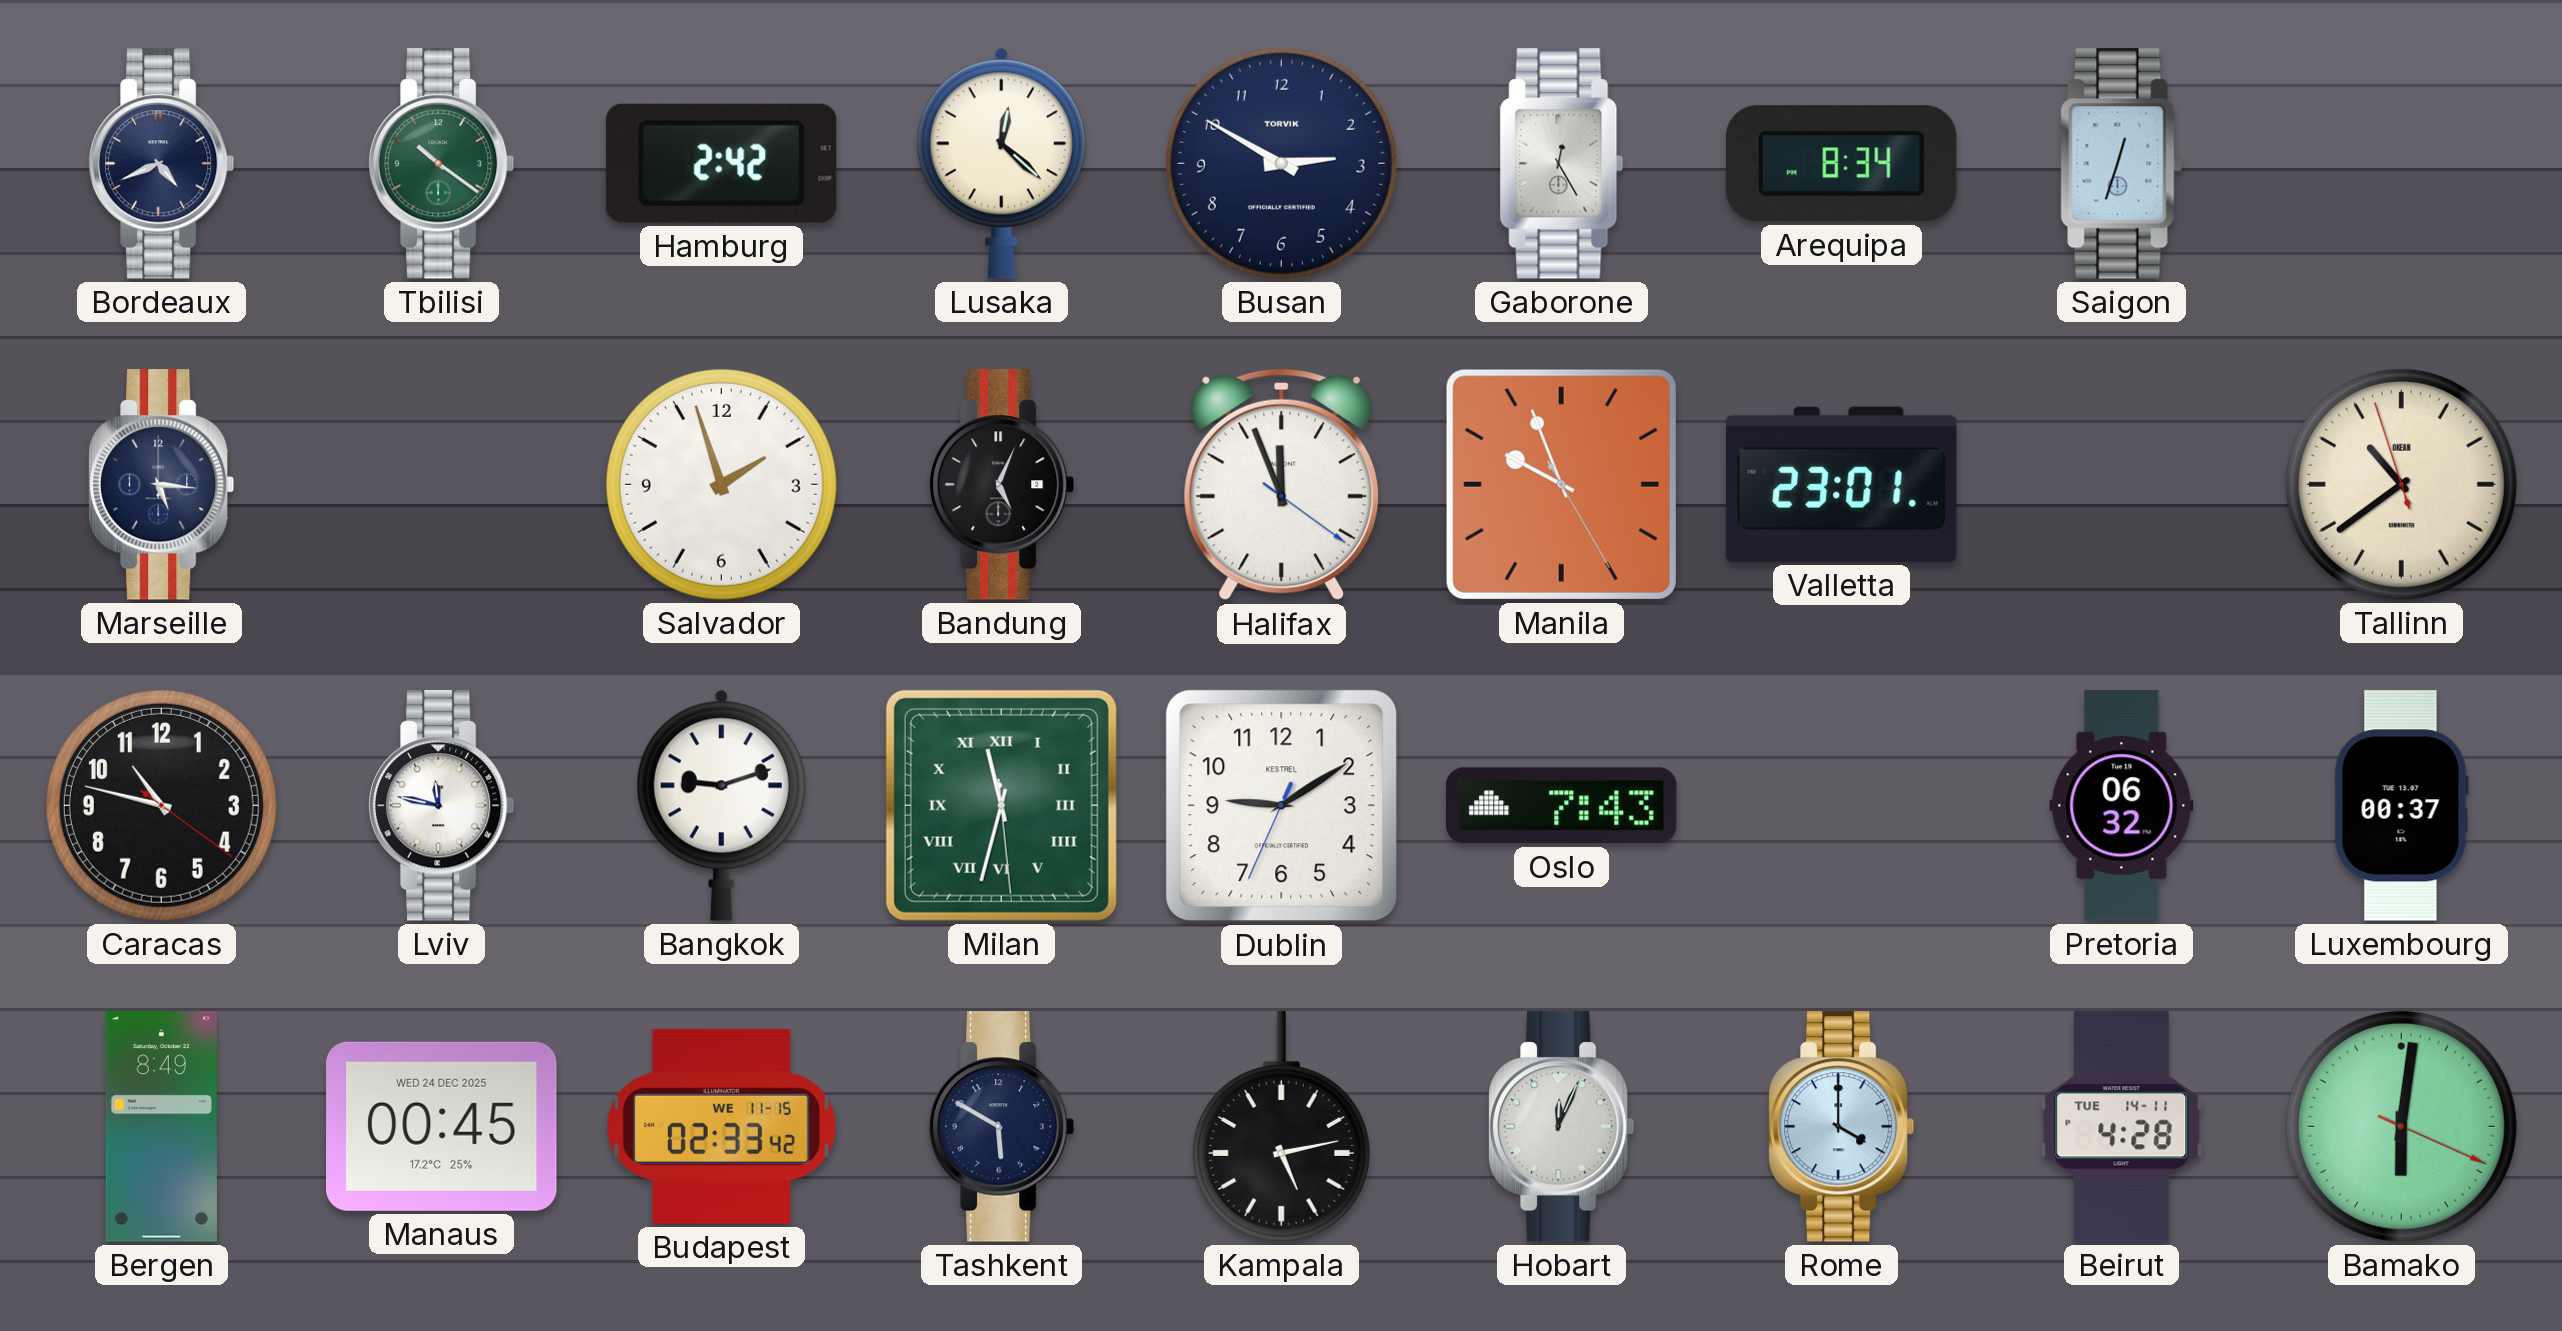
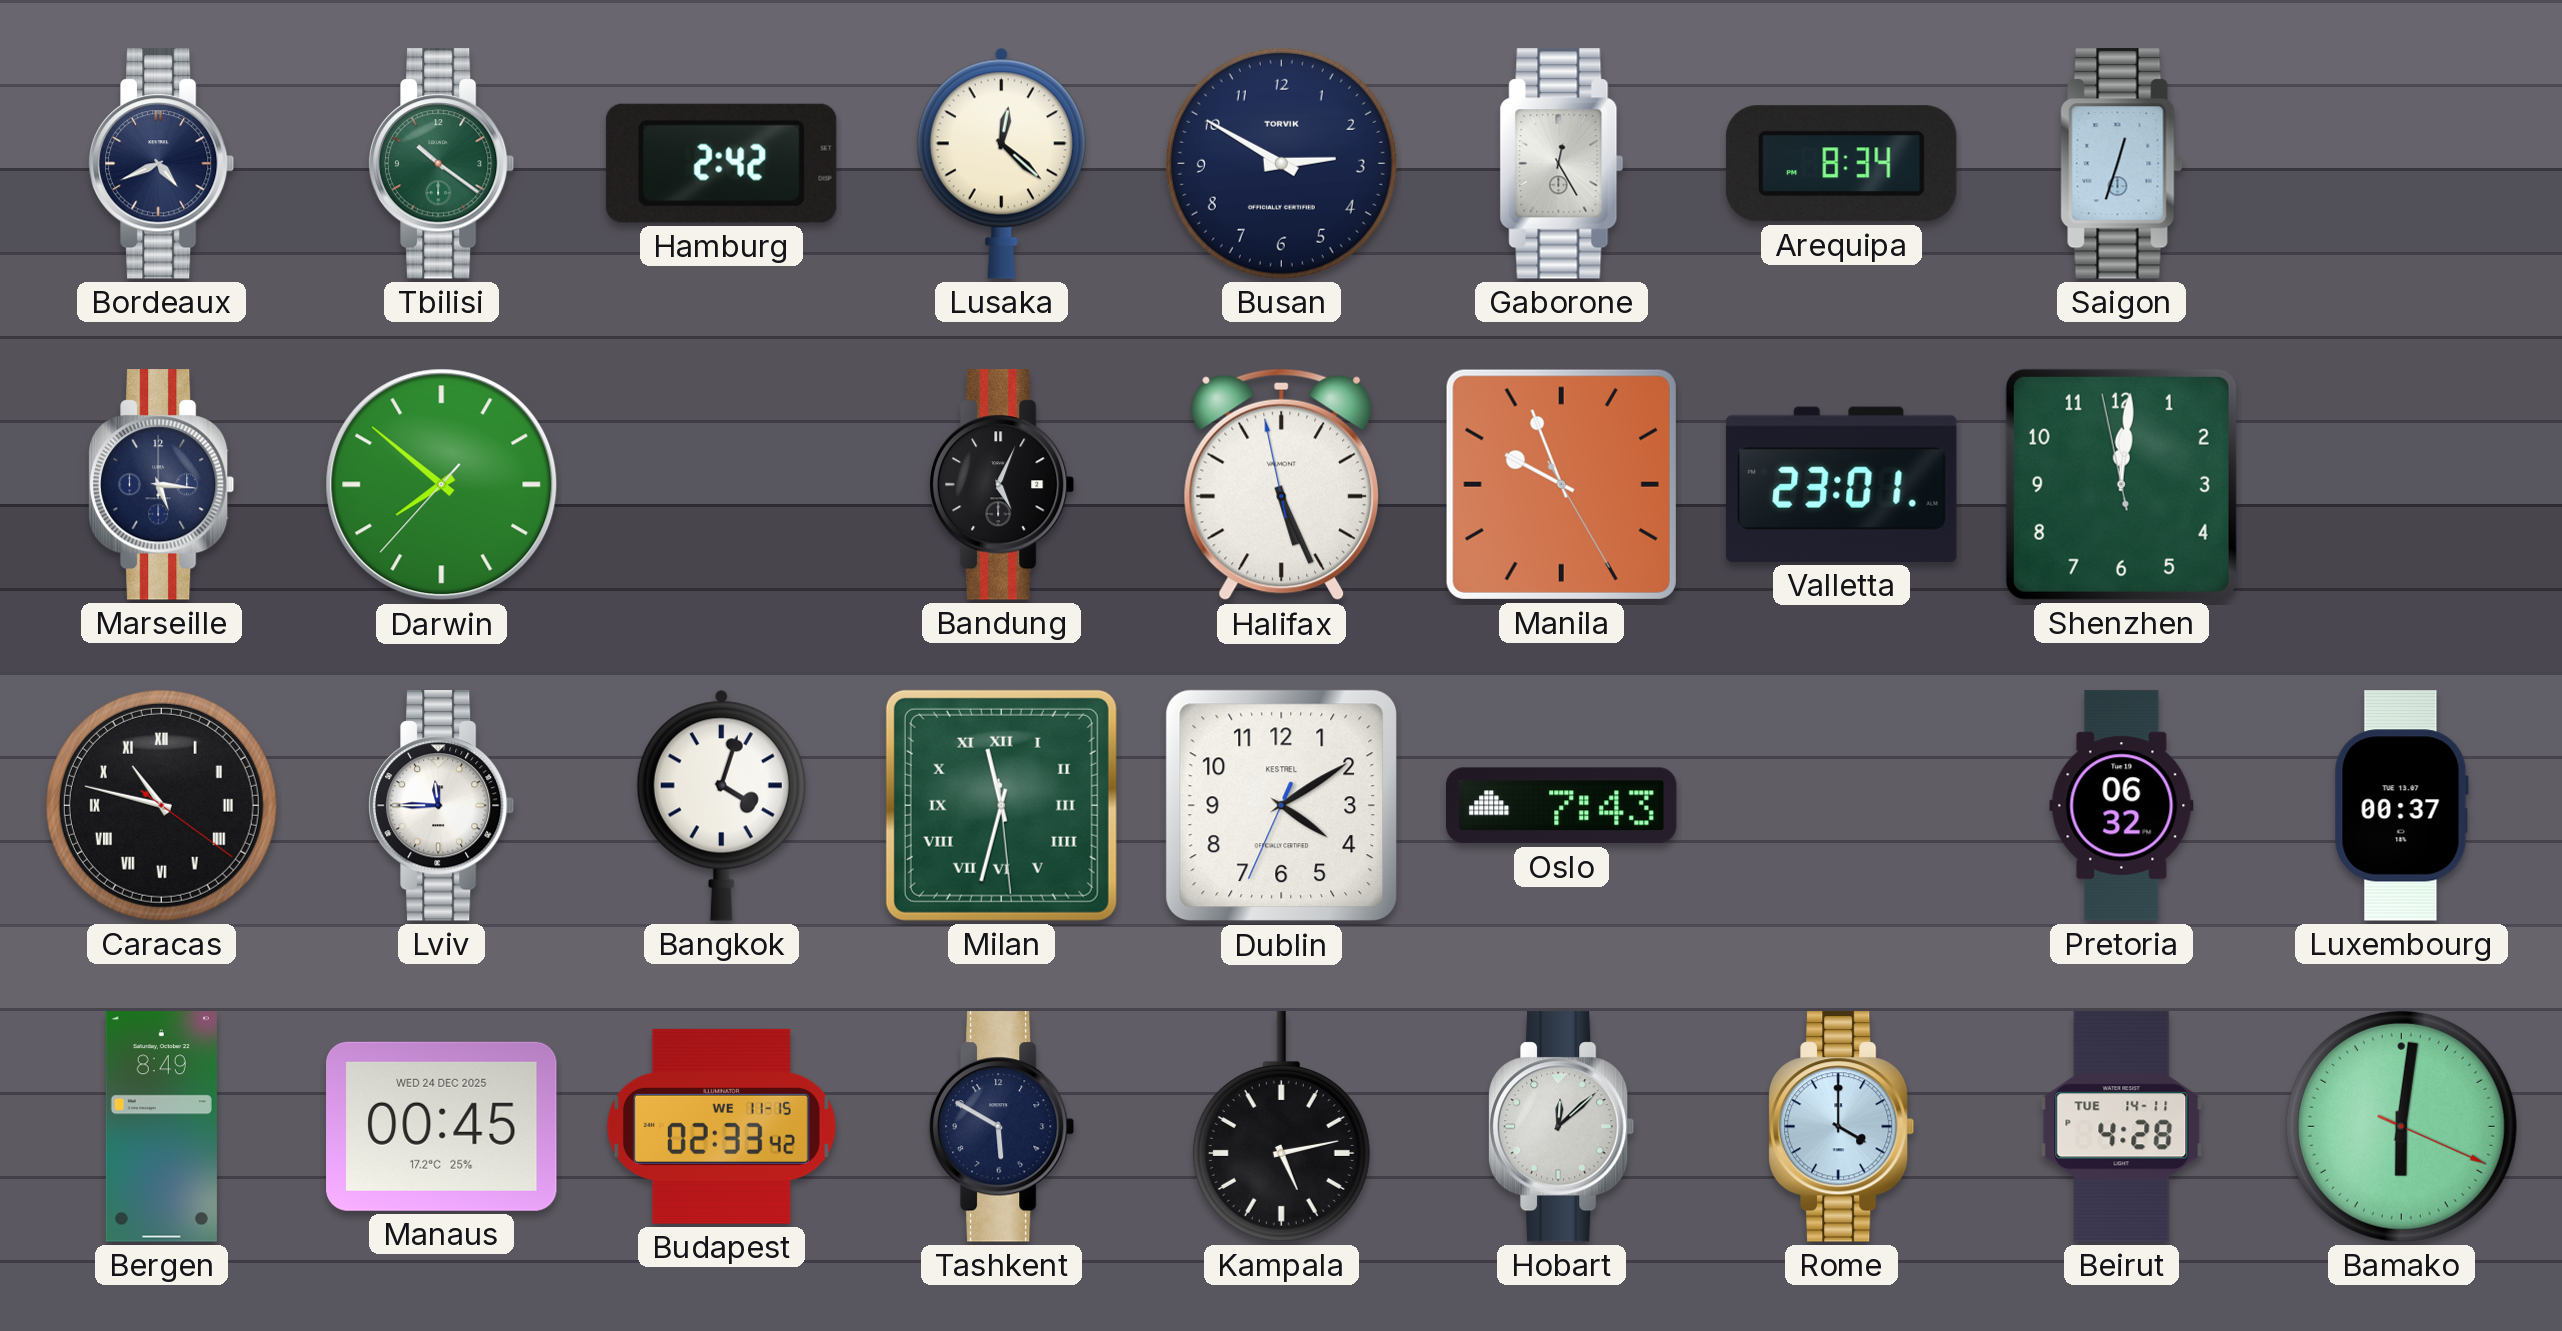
Darwin: none -> 7:51 (442, 485)
Salvador: 1:57 -> none (721, 484)
Halifax: 11:56 -> 5:25 (1282, 485)
Shenzhen: none -> 12:00 (2121, 484)
Tallinn: 10:38 -> none (2401, 484)
Caracas numerals: Arabic -> Roman (161, 805)
Lviv: 11:47 -> 11:45 (442, 806)
Bangkok: 9:12 -> 4:03 (721, 805)
Dublin: 9:09 -> 4:09 (1282, 806)
Hobart: 12:04 -> 12:08 (1562, 1127)
